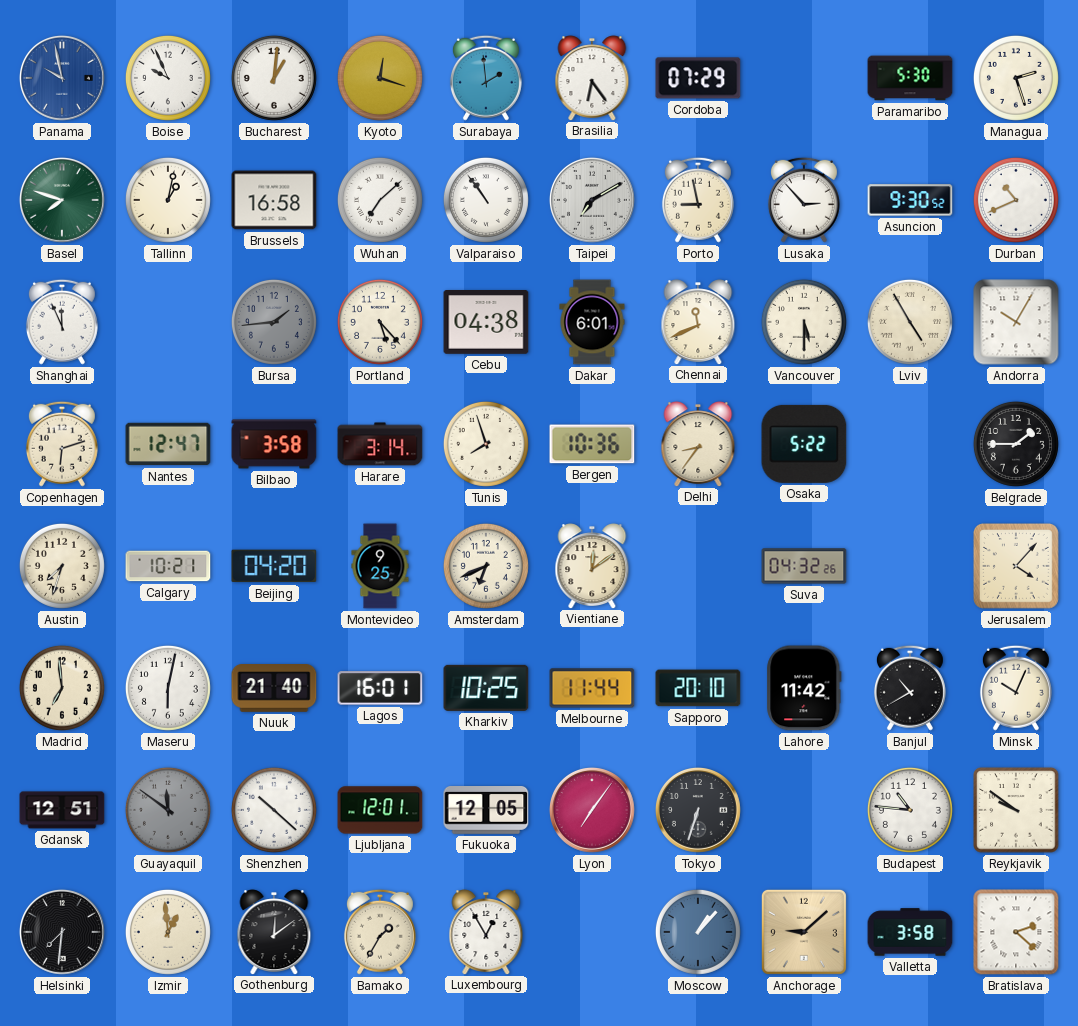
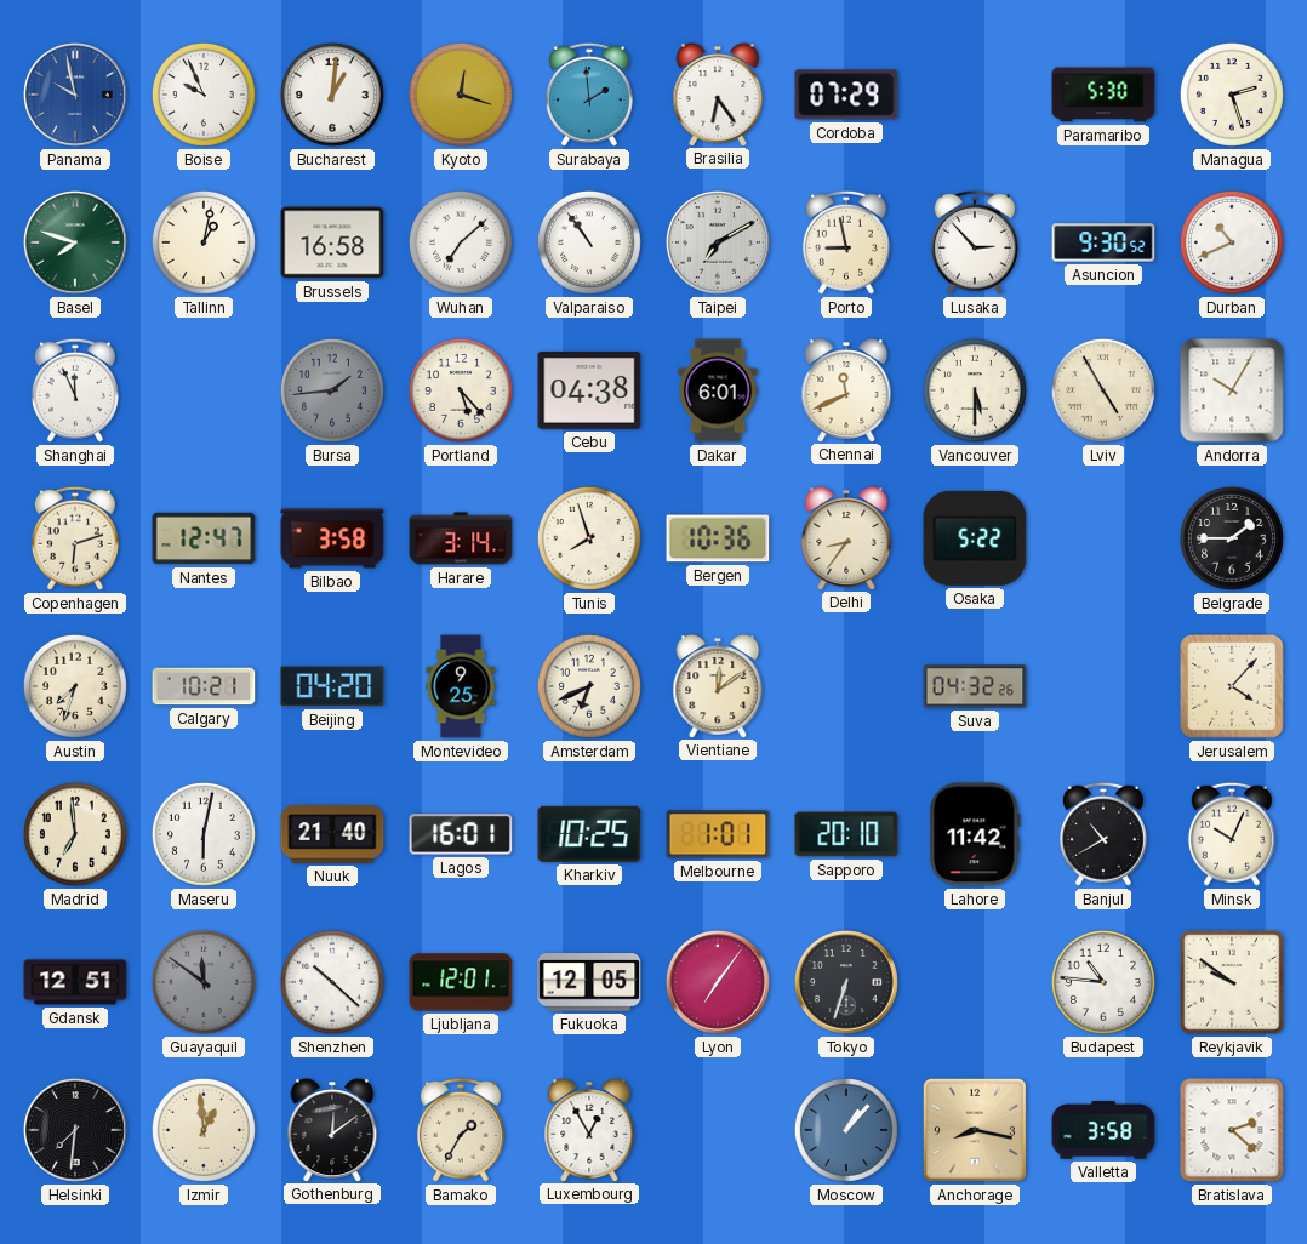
Melbourne: 11:44 -> 1:01 (718, 834)
Anchorage: 9:08 -> 8:17 (975, 1130)
